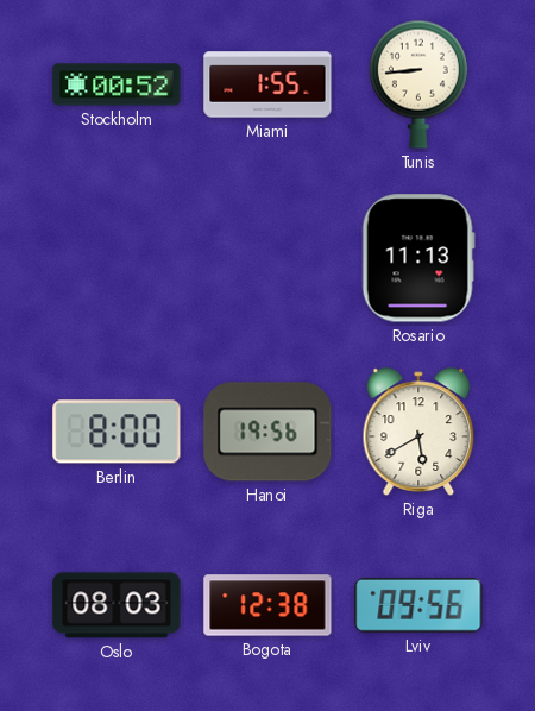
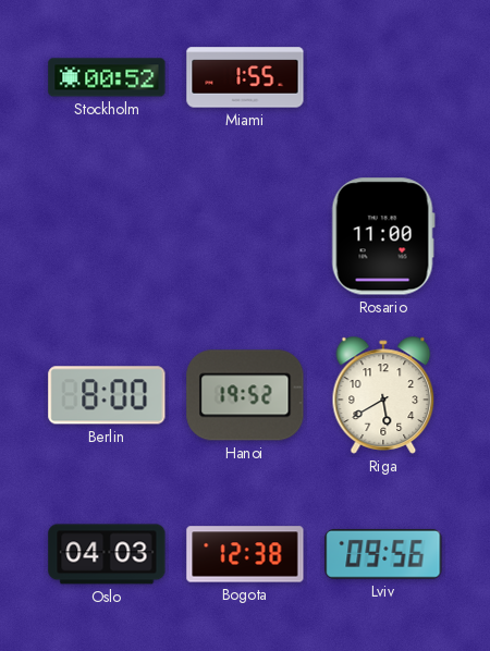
Tunis: 8:44 -> none (418, 84)
Rosario: 11:13 -> 11:00 (383, 236)
Hanoi: 19:56 -> 19:52 (245, 395)
Oslo: 08:03 -> 04:03 (107, 554)
